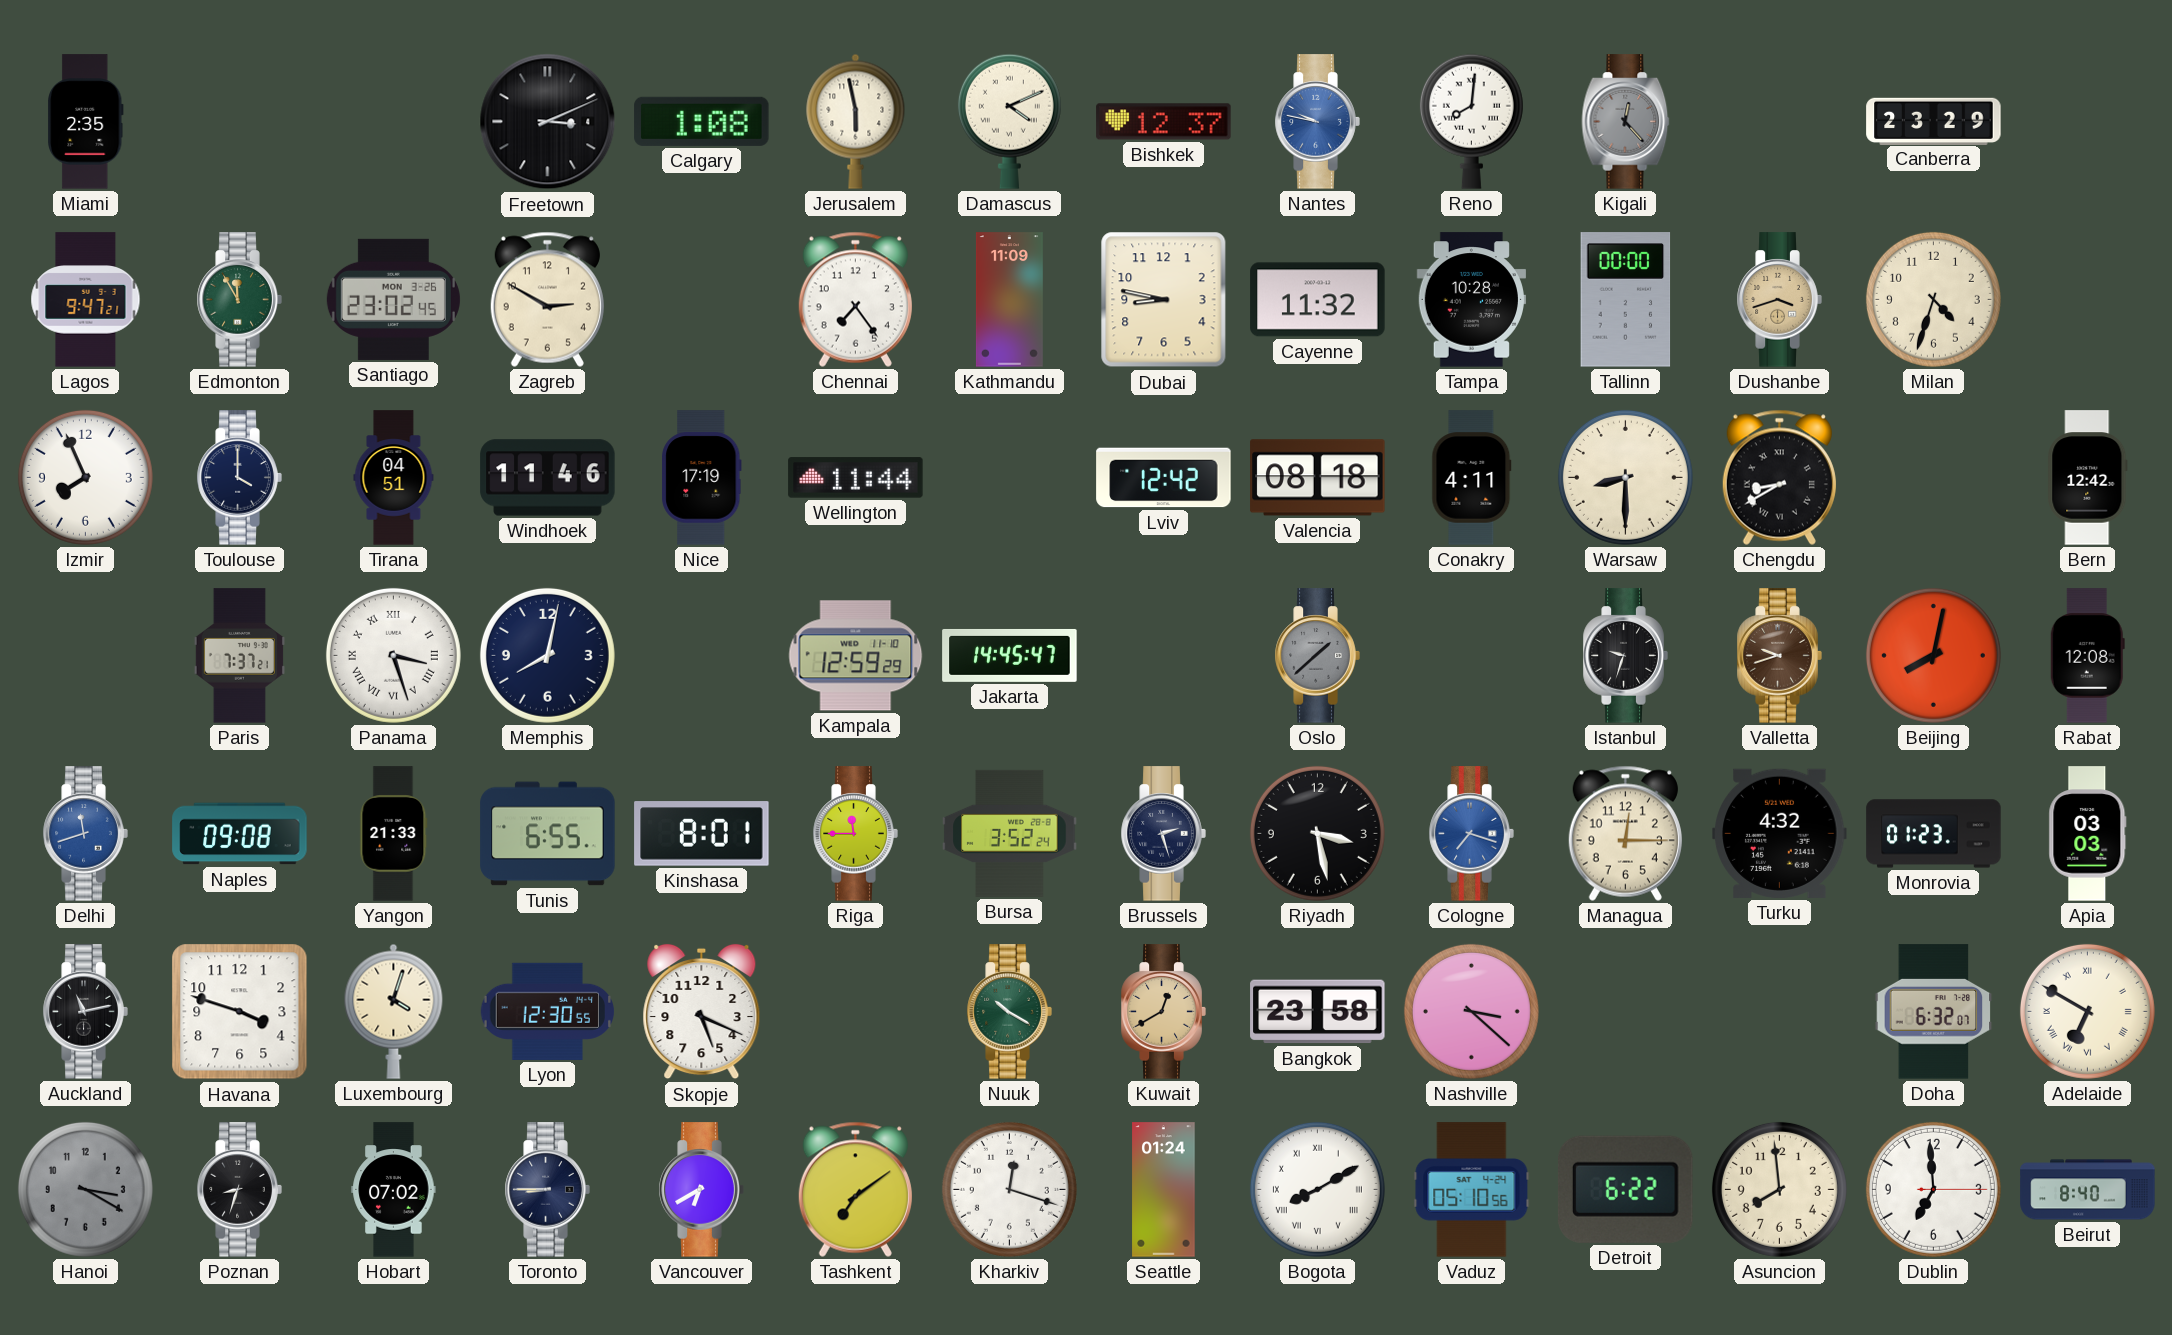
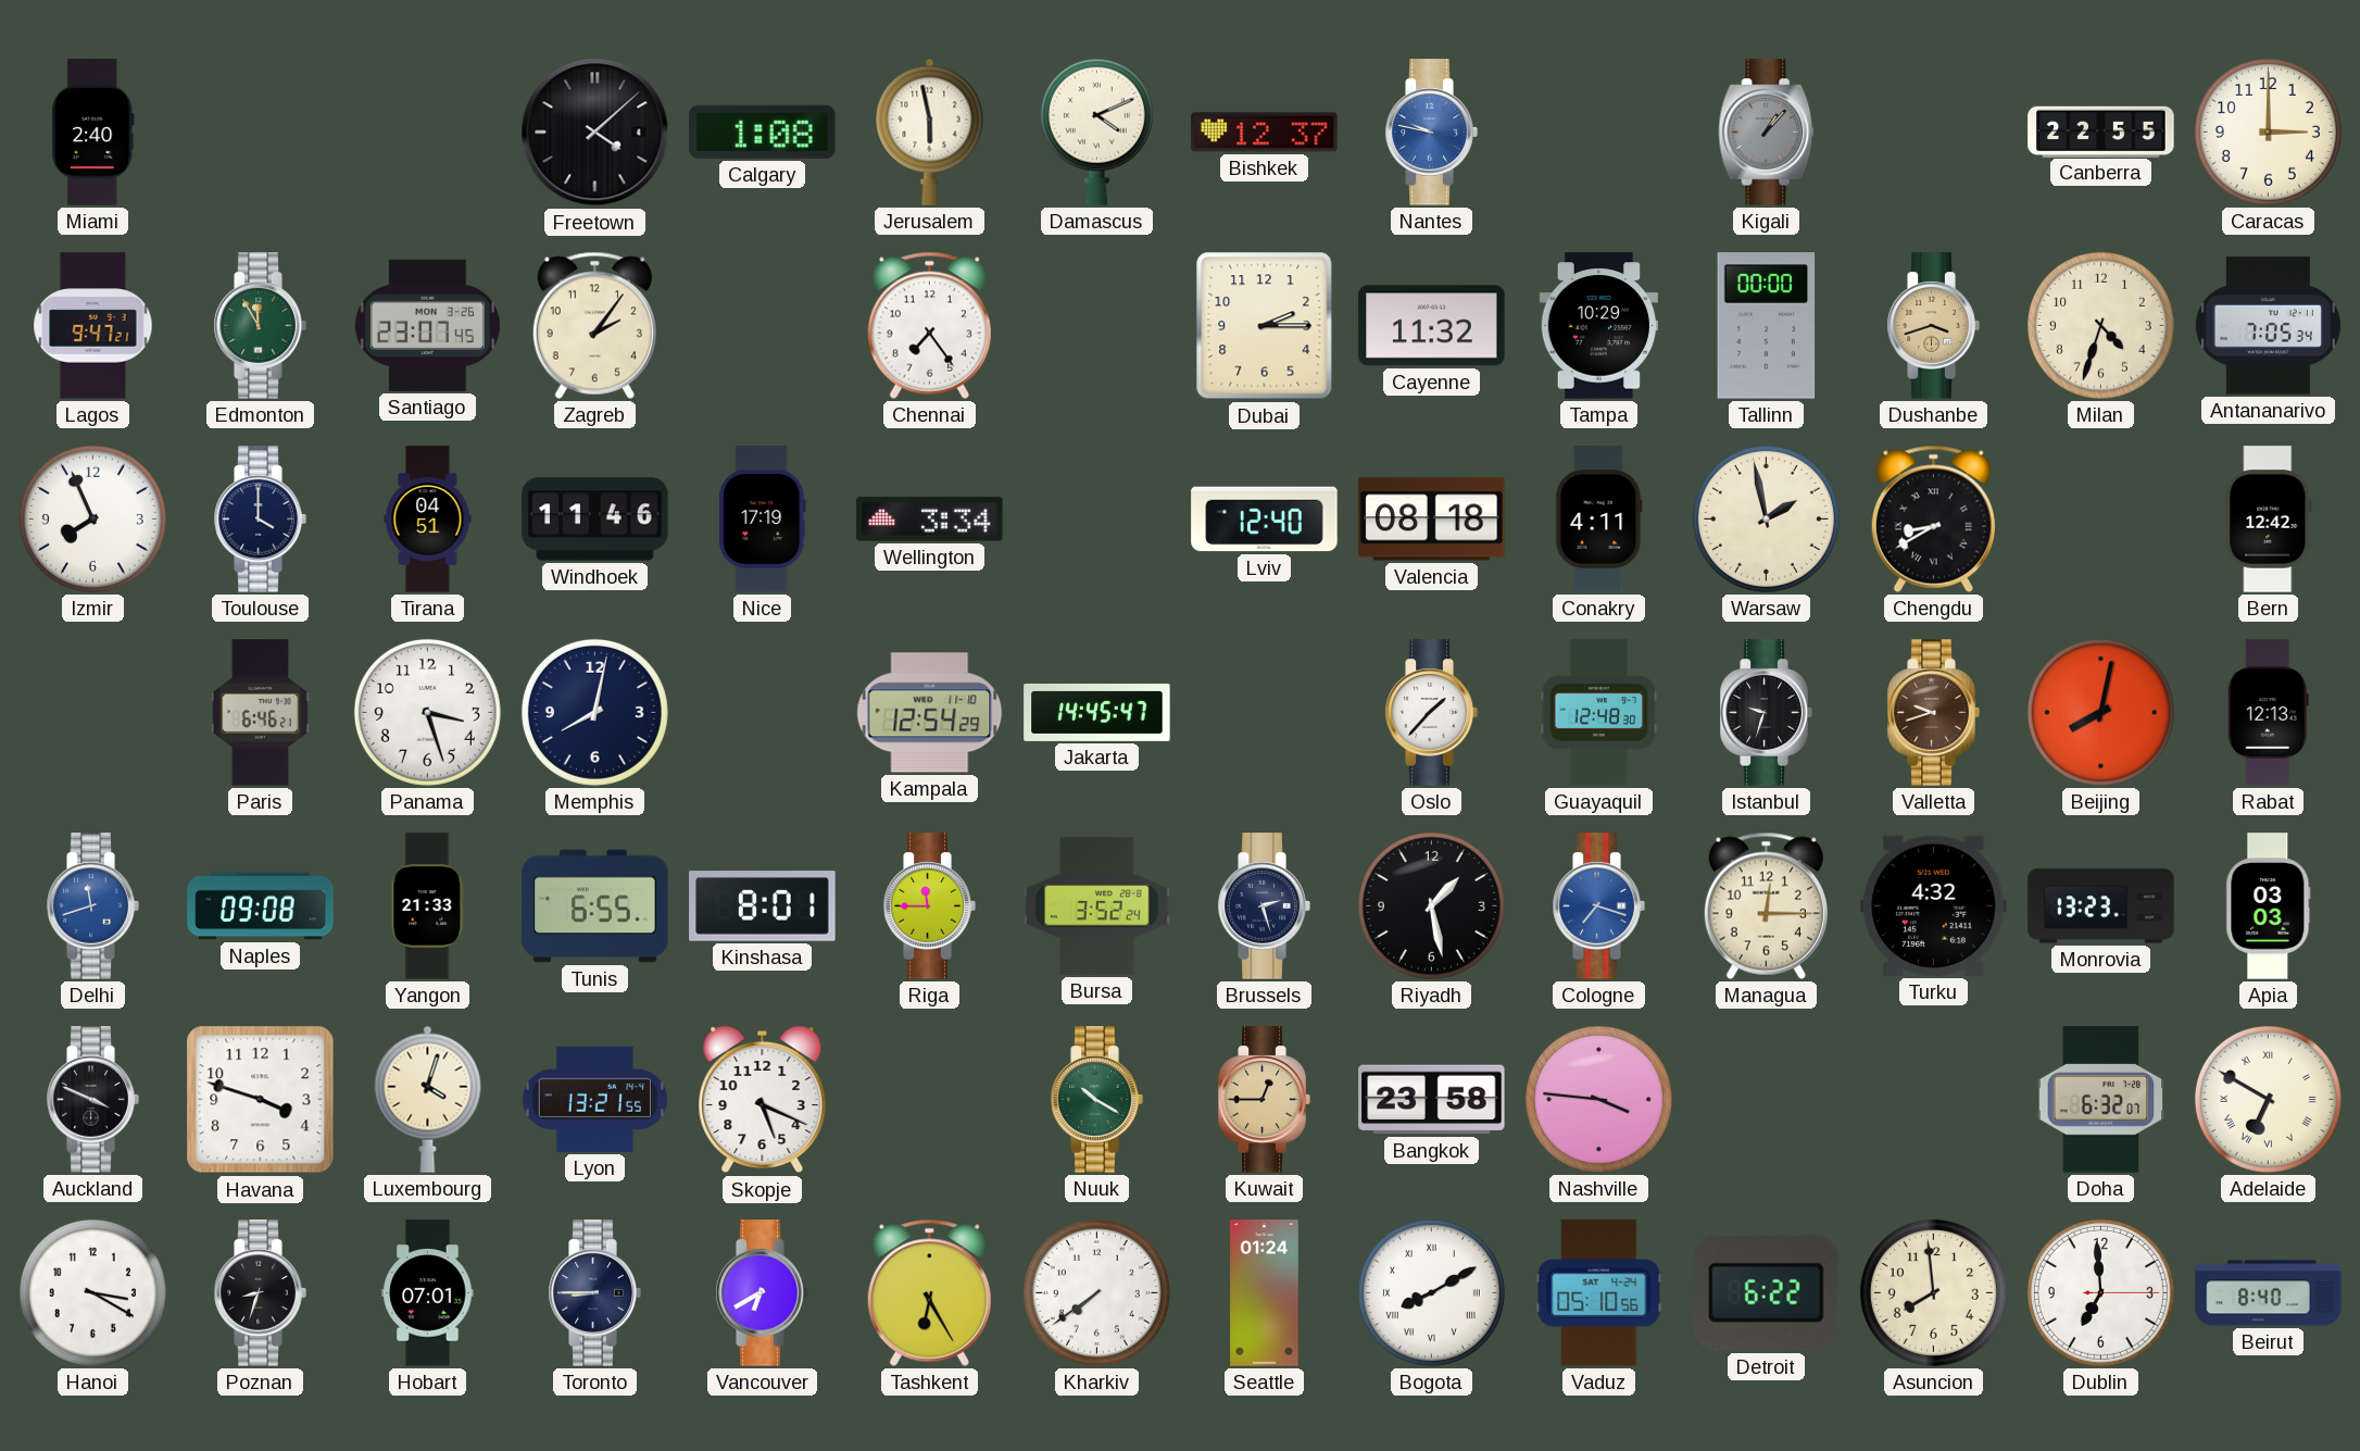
Miami: 2:35 -> 2:40 (92, 133)
Freetown: 3:11 -> 4:08 (595, 133)
Reno: 8:01 -> none (1471, 121)
Kigali: 12:23 -> 1:07 (1767, 133)
Canberra: 23:29 -> 22:55 (2101, 132)
Caracas: none -> 3:00 (2268, 132)
Santiago: 23:02 -> 23:07 (427, 325)
Zagreb: 2:50 -> 2:06 (594, 325)
Kathmandu: 11:09 -> none (1009, 300)
Dubai: 8:47 -> 2:15 (1265, 326)
Tampa: 10:28 -> 10:29 (1598, 326)
Antananarivo: none -> 7:05 (2268, 326)
Wellington: 11:44 -> 3:34 (930, 520)
Lviv: 12:42 -> 12:40 (1265, 520)
Warsaw: 8:30 -> 1:58 (1766, 518)
Paris: 7:37 -> 6:46 (260, 713)
Panama numerals: Roman -> Arabic (427, 712)
Kampala: 12:59 -> 12:54 (930, 713)
Oslo: 1:38 -> 1:37 (1431, 713)
Oslo dial: grey -> white (1431, 713)
Guayaquil: none -> 12:48 (1599, 713)
Rabat: 12:08 -> 12:13 (2268, 713)
Riyadh: 3:28 -> 1:28 (1431, 905)
Monrovia: 01:23 -> 13:23 (2101, 906)
Auckland: 11:13 -> 3:49 (92, 1100)
Lyon: 12:30 -> 13:21 (594, 1099)
Kuwait: 12:40 -> 12:45 (1264, 1100)
Nashville: 3:22 -> 3:46 (1598, 1099)
Hanoi dial: grey -> white (92, 1292)
Hobart: 07:02 -> 07:01 (428, 1293)
Tashkent: 7:09 -> 6:25 (929, 1292)
Kharkiv: 12:18 -> 7:39 (1096, 1292)
